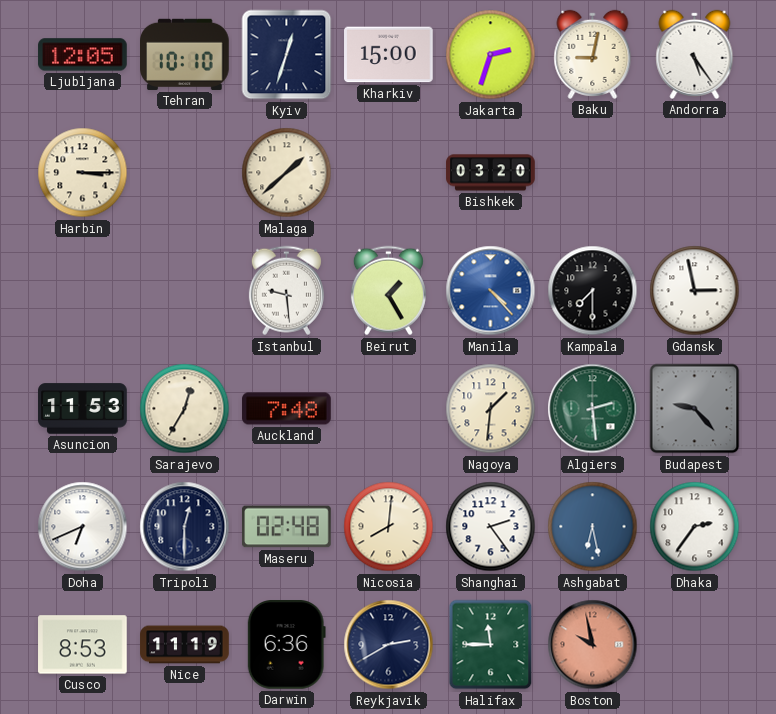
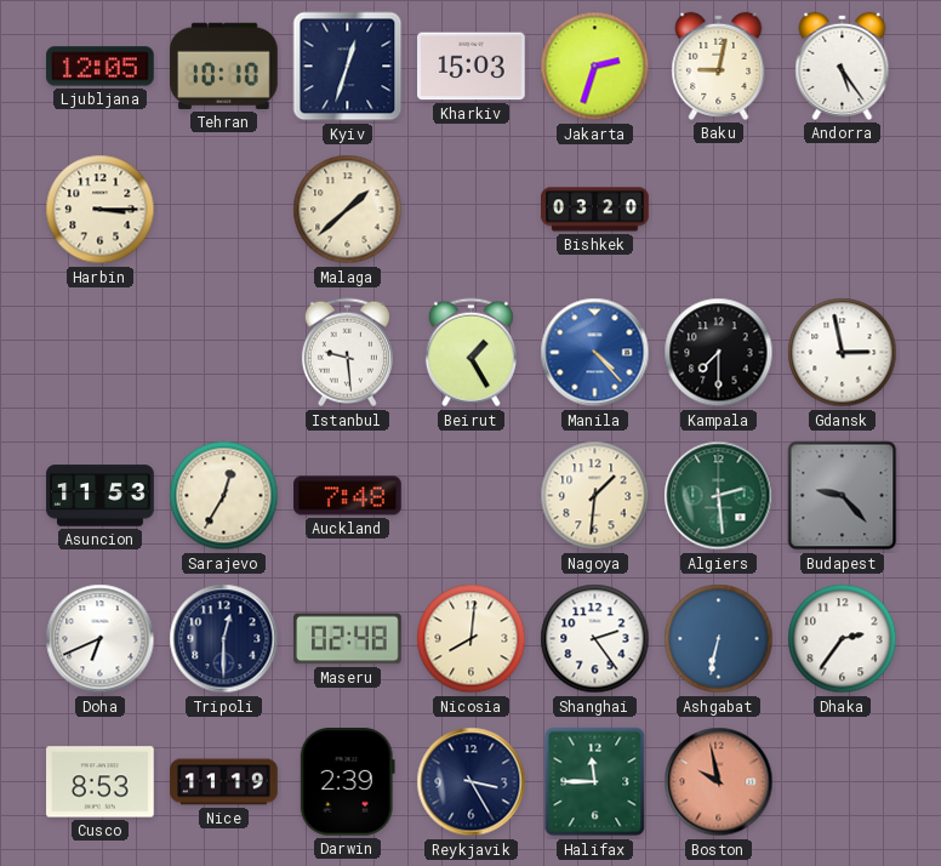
Kharkiv: 15:00 -> 15:03 (472, 67)
Ashgabat: 6:28 -> 6:32 (719, 639)
Darwin: 6:36 -> 2:39 (347, 782)
Reykjavik: 2:40 -> 3:25 (472, 782)
